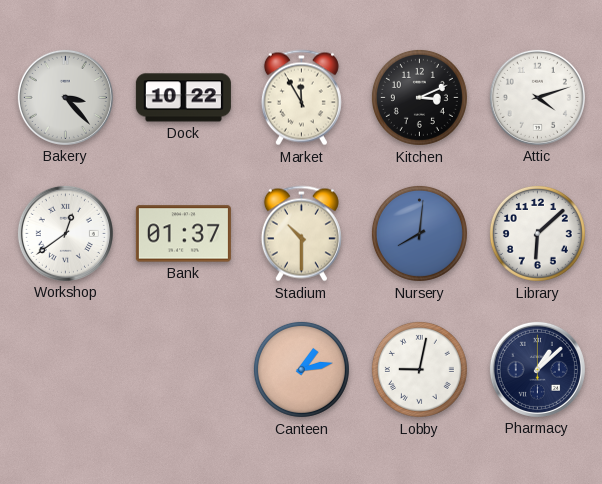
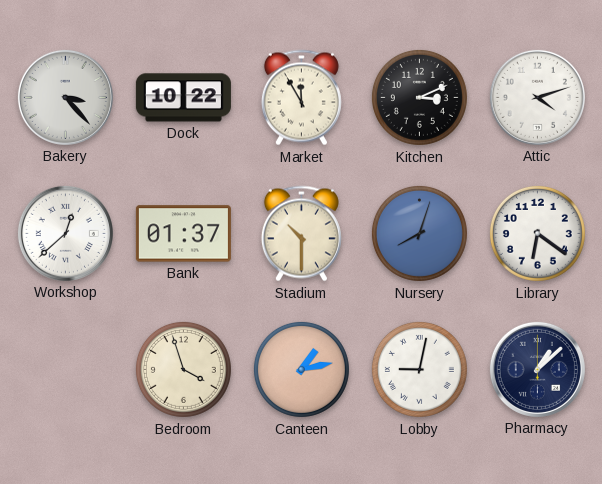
Workshop: 12:39 -> 12:38 (65, 233)
Nursery: 8:01 -> 8:03 (419, 233)
Library: 6:08 -> 6:21 (537, 233)
Bedroom: none -> 3:57 (183, 369)
